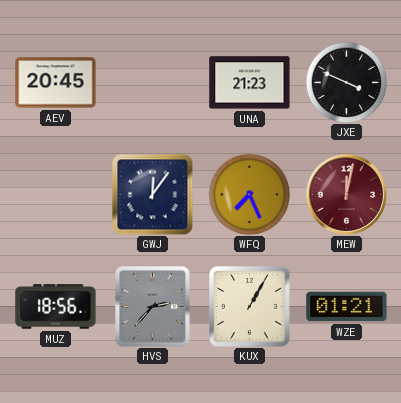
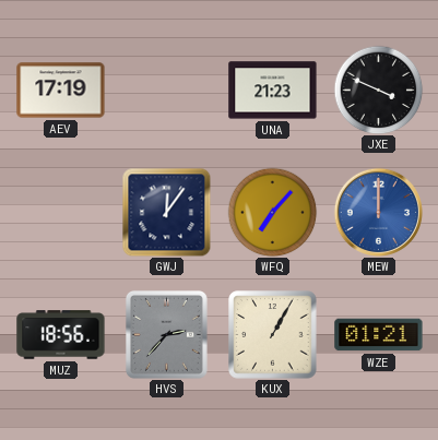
AEV: 20:45 -> 17:19 (61, 91)
WFQ: 7:26 -> 7:07 (272, 212)
MEW: 12:02 -> 12:00 (378, 212)
MEW dial: burgundy -> blue (378, 212)
